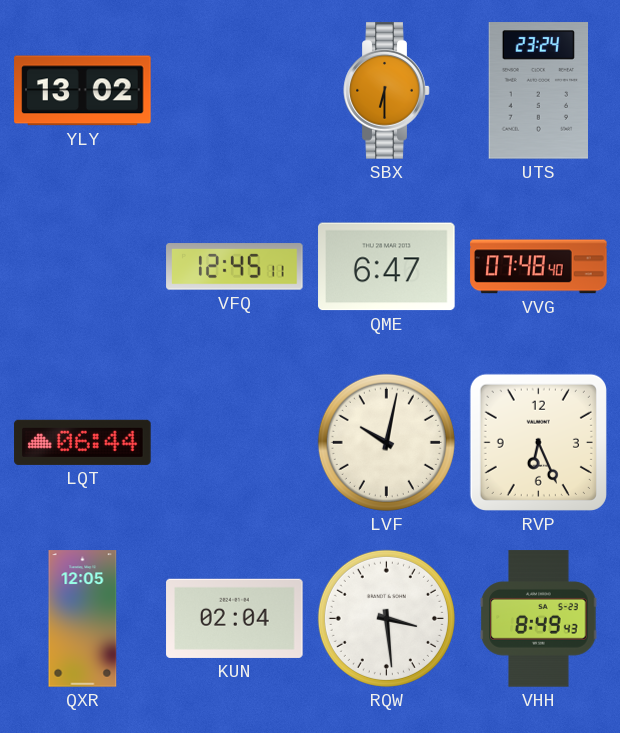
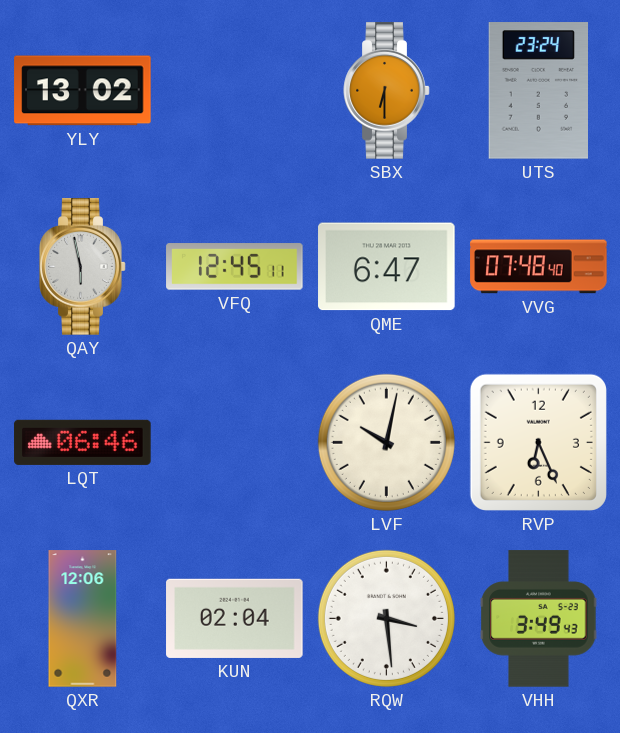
QAY: none -> 5:58 (83, 267)
LQT: 06:44 -> 06:46 (83, 442)
QXR: 12:05 -> 12:06 (83, 619)
VHH: 8:49 -> 3:49 (539, 619)
